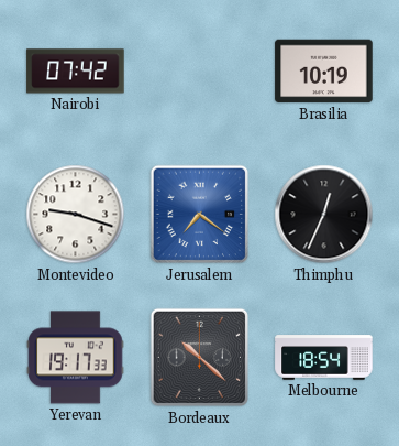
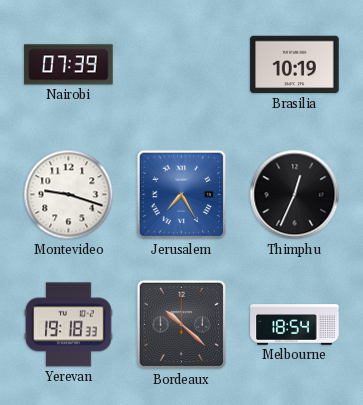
Nairobi: 07:42 -> 07:39 (69, 65)
Jerusalem: 7:21 -> 7:25 (182, 195)
Yerevan: 19:17 -> 19:18 (69, 325)
